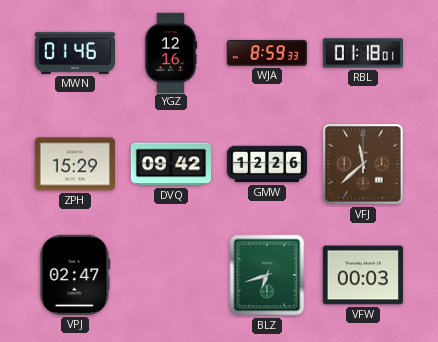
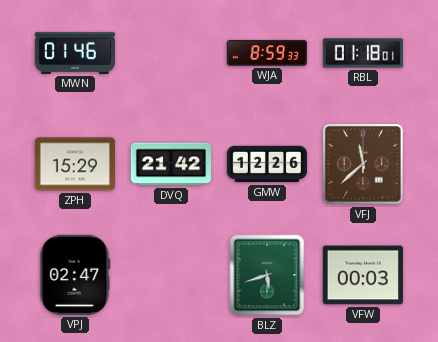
YGZ: 12:16 -> none (171, 52)
DVQ: 09:42 -> 21:42 (170, 164)
BLZ: 6:42 -> 5:42 (267, 275)
